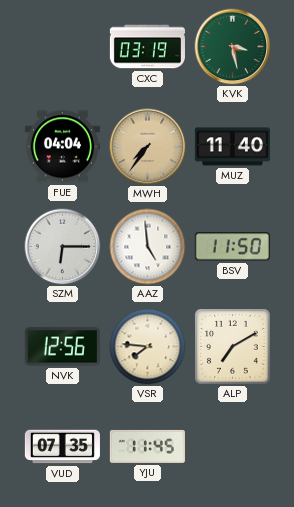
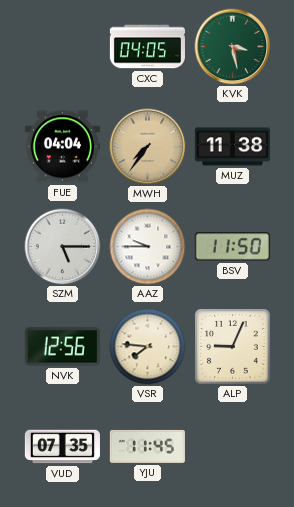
CXC: 03:19 -> 04:05 (147, 47)
MUZ: 11:40 -> 11:38 (232, 147)
SZM: 6:15 -> 5:15 (63, 247)
AAZ: 4:59 -> 9:45 (148, 247)
ALP: 7:10 -> 9:04 (233, 347)
